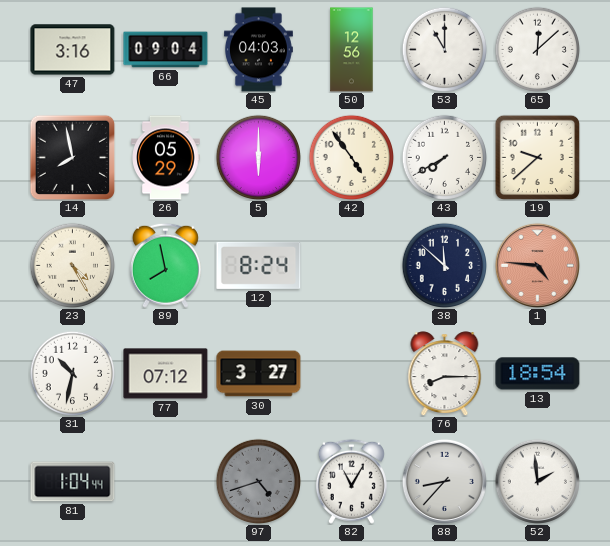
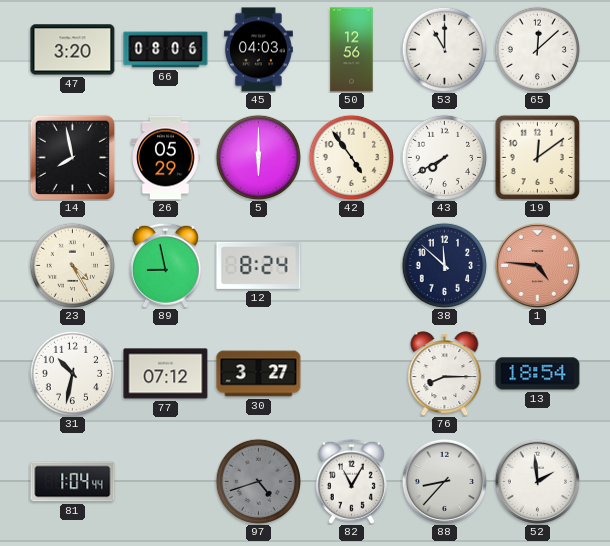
47: 3:16 -> 3:20 (73, 50)
66: 09:04 -> 08:06 (166, 50)
19: 9:38 -> 12:09 (537, 157)
89: 7:58 -> 8:58 (165, 265)
